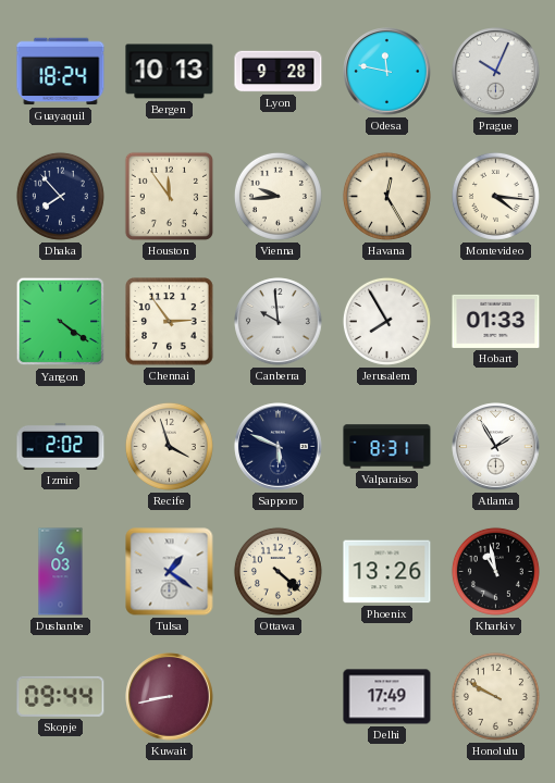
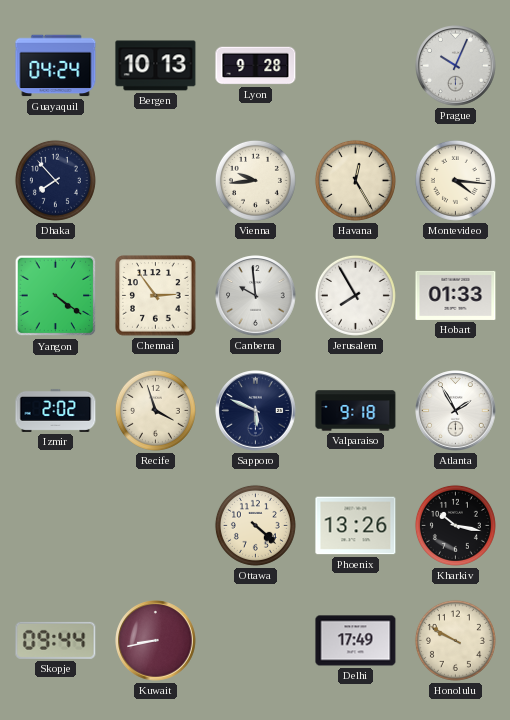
Guayaquil: 18:24 -> 04:24 (56, 66)
Odesa: 11:47 -> none (387, 72)
Houston: 11:54 -> none (169, 196)
Valparaiso: 8:31 -> 9:18 (356, 411)
Dushanbe: 6:03 -> none (61, 572)
Tulsa: 1:21 -> none (170, 572)
Kharkiv: 10:58 -> 10:17 (455, 525)
